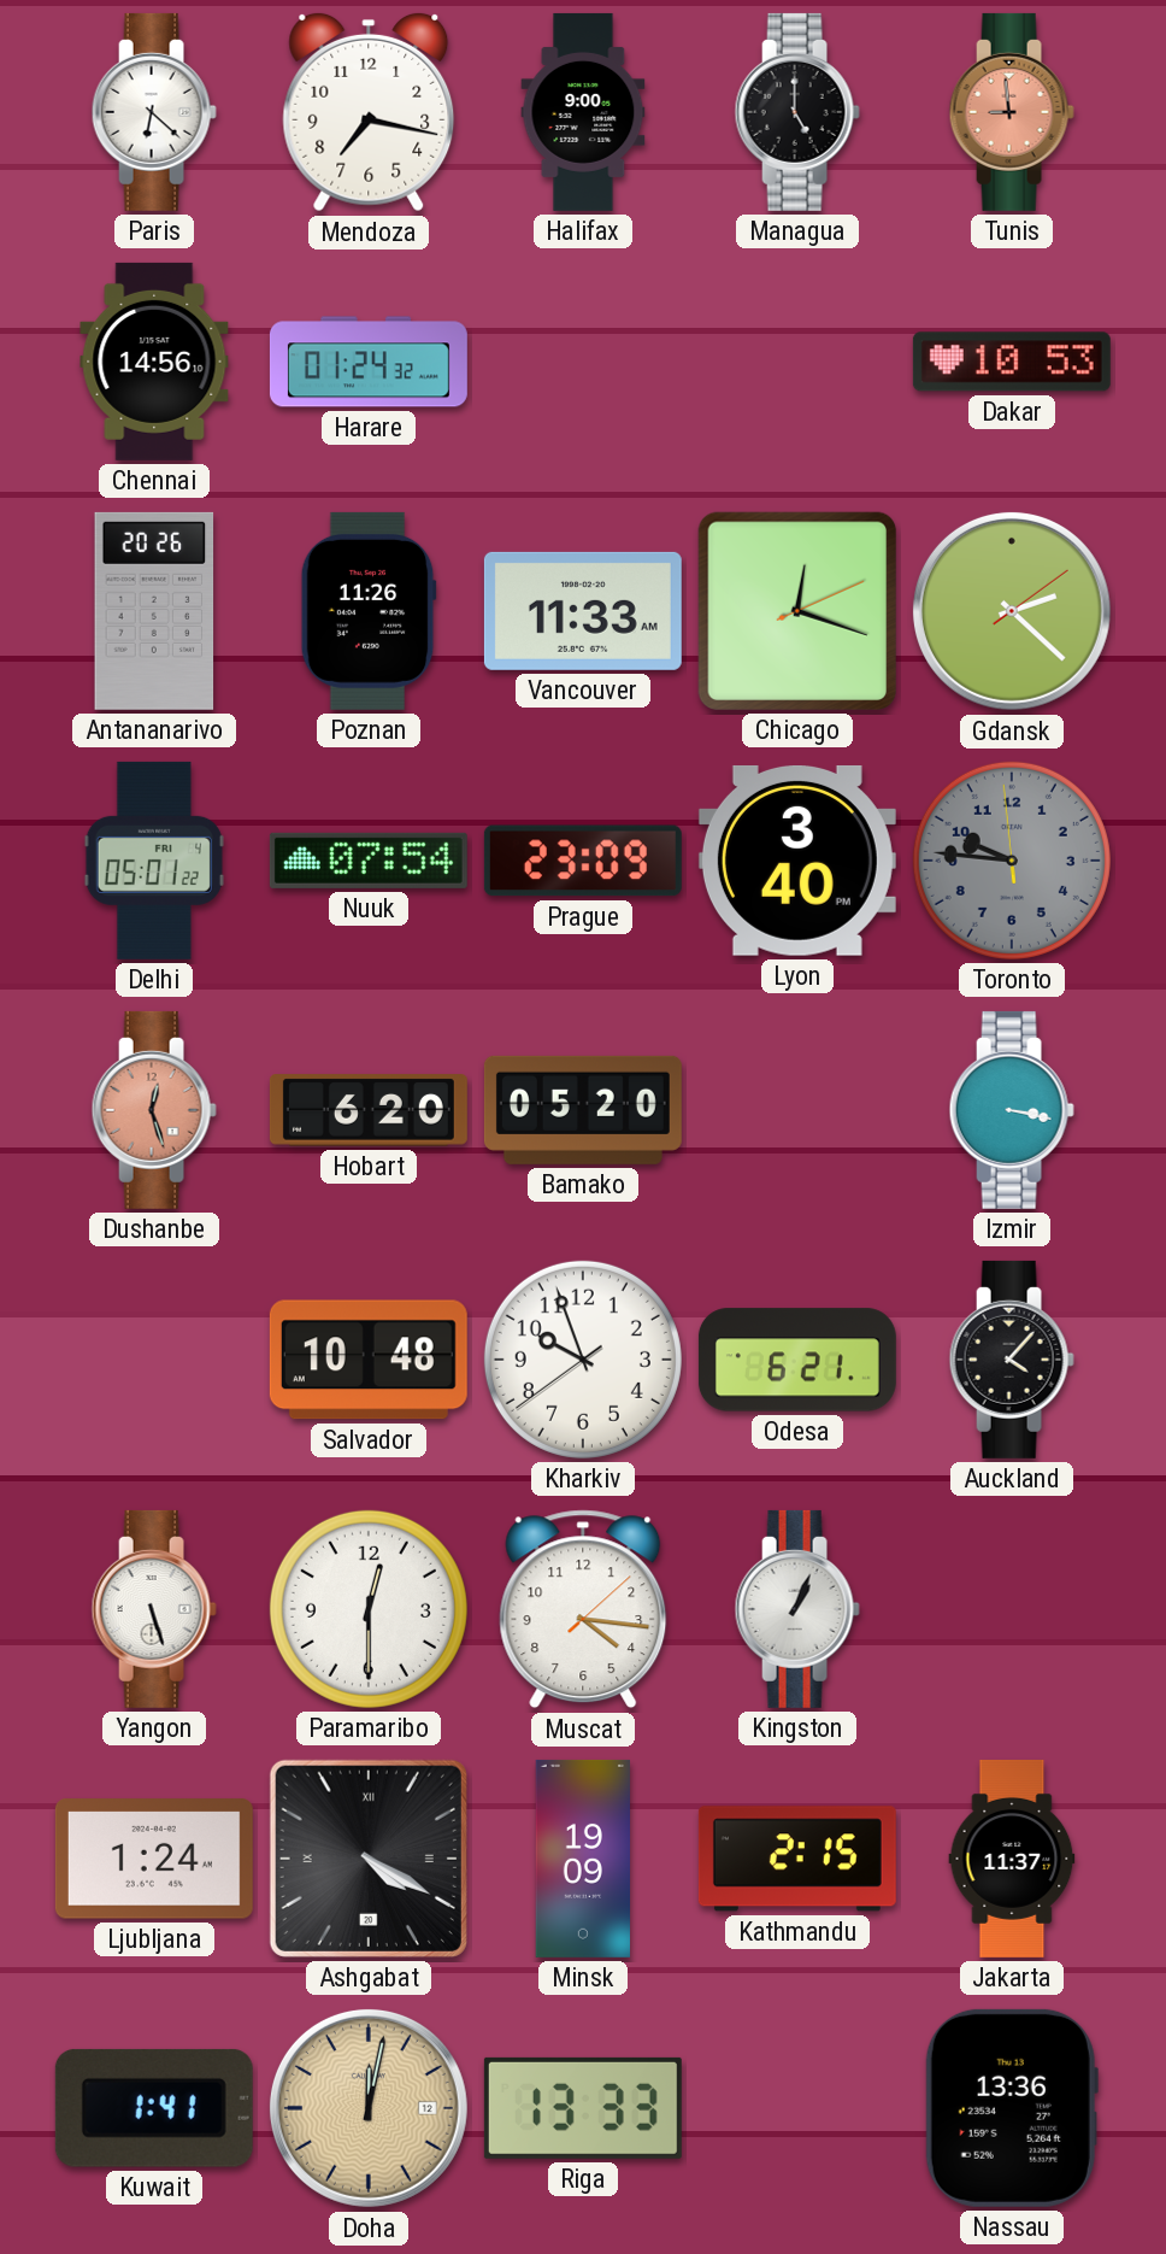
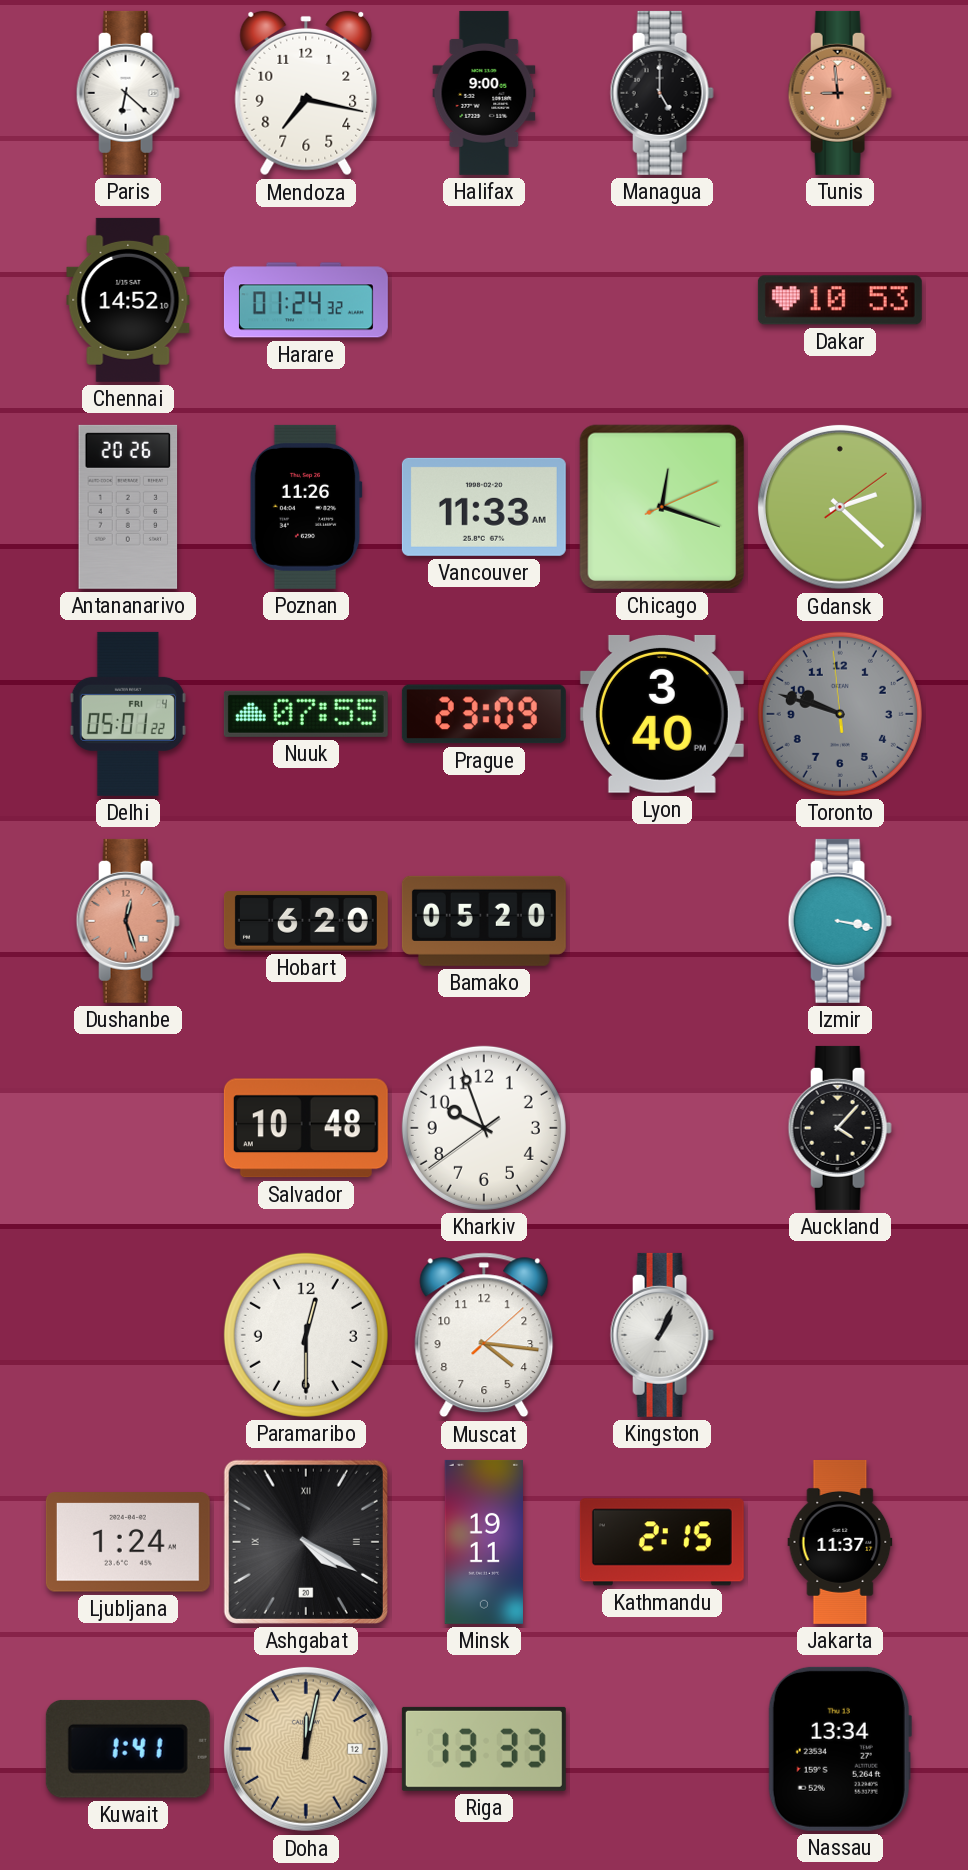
Chennai: 14:56 -> 14:52 (128, 300)
Nuuk: 07:54 -> 07:55 (306, 714)
Toronto: 9:45 -> 9:47 (840, 714)
Odesa: 6:21 -> none (797, 1360)
Yangon: 5:27 -> none (154, 1609)
Minsk: 19:09 -> 19:11 (483, 1542)
Nassau: 13:36 -> 13:34 (840, 1749)
